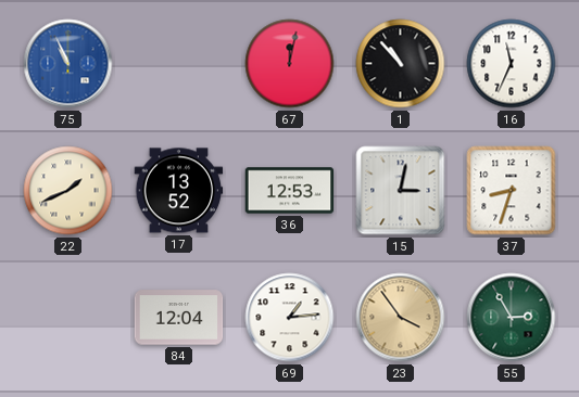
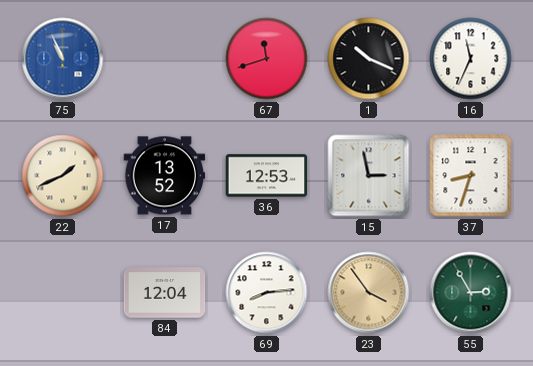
67: 12:02 -> 11:42 (267, 59)
1: 10:53 -> 10:19 (369, 59)
15: 3:02 -> 2:58 (369, 176)
69: 1:14 -> 8:14 (267, 293)
